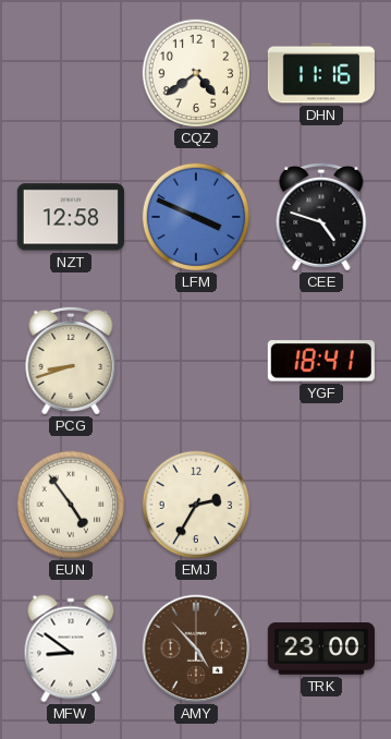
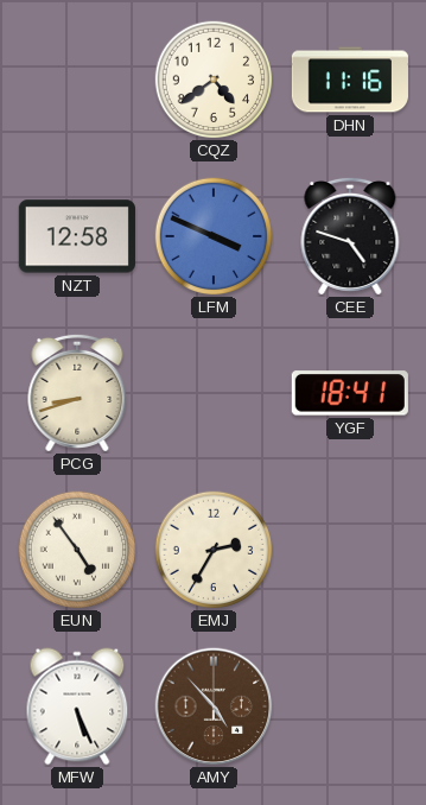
MFW: 8:51 -> 5:26 (77, 706)
TRK: 23:00 -> none (320, 649)
